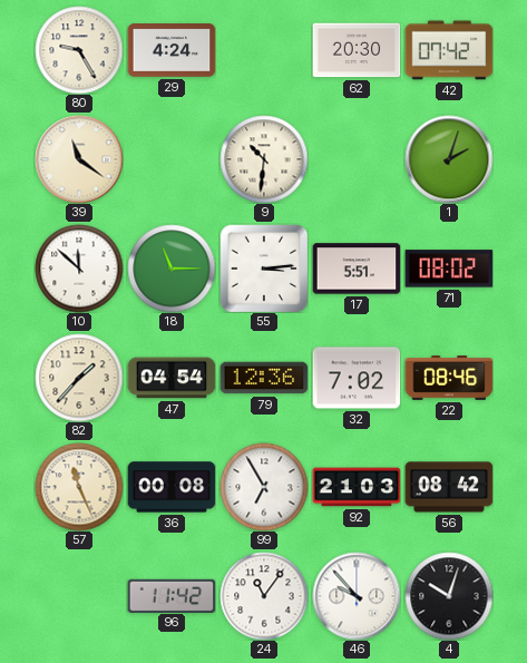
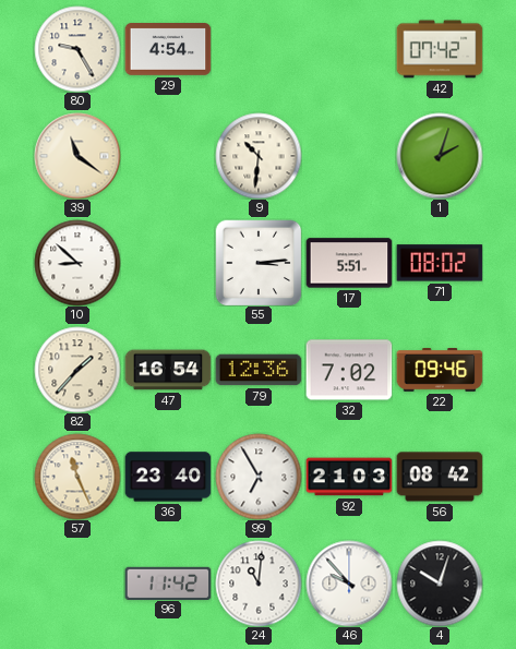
29: 4:24 -> 4:54 (168, 50)
62: 20:30 -> none (357, 50)
10: 11:52 -> 8:52 (77, 263)
18: 11:15 -> none (172, 269)
47: 04:54 -> 16:54 (168, 370)
22: 08:46 -> 09:46 (440, 371)
36: 00:08 -> 23:40 (168, 477)
24: 11:06 -> 11:01 (259, 584)
